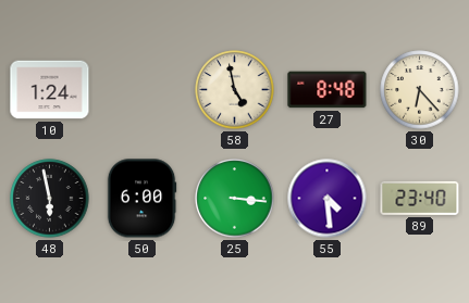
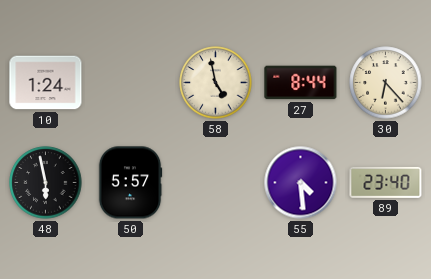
27: 8:48 -> 8:44 (301, 83)
50: 6:00 -> 5:57 (130, 183)
25: 3:16 -> none (235, 199)
